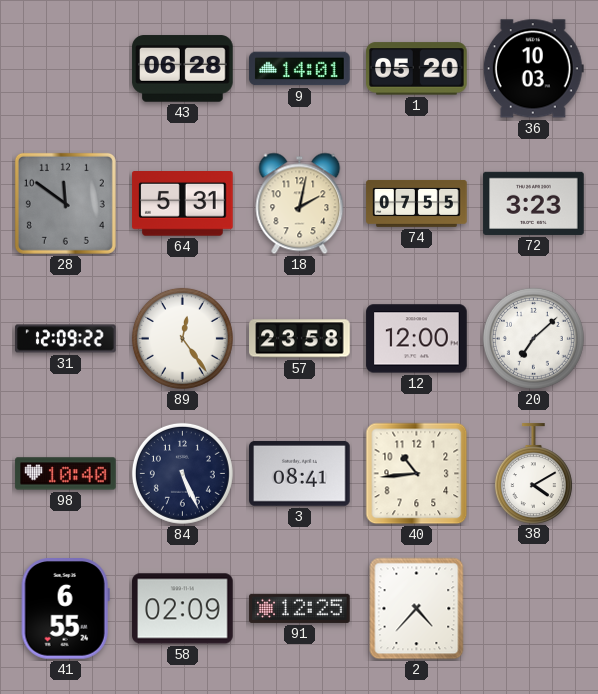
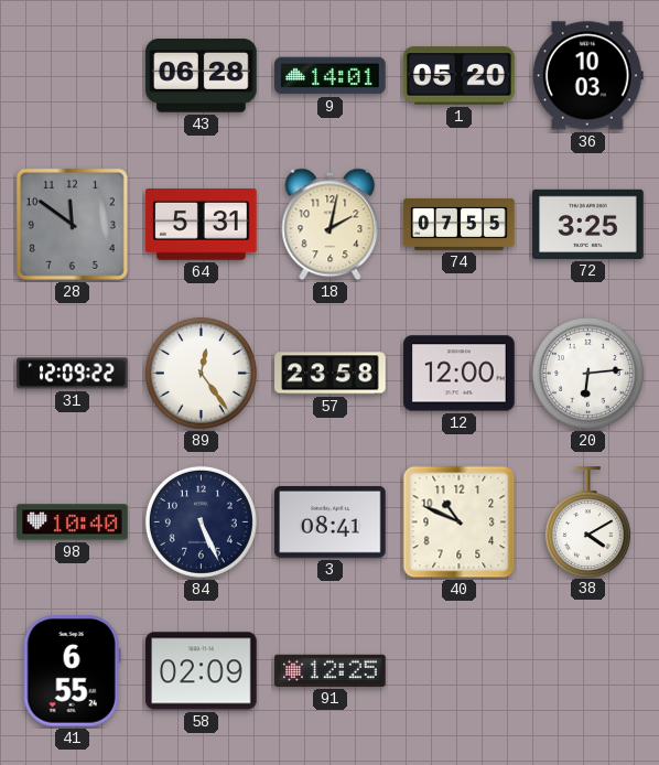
72: 3:23 -> 3:25 (588, 224)
20: 7:08 -> 6:14 (587, 373)
40: 10:44 -> 10:49 (460, 522)
2: 4:37 -> none (417, 609)
